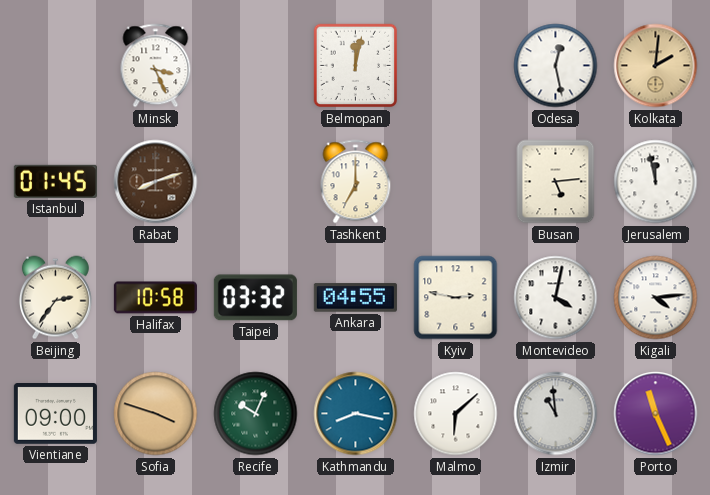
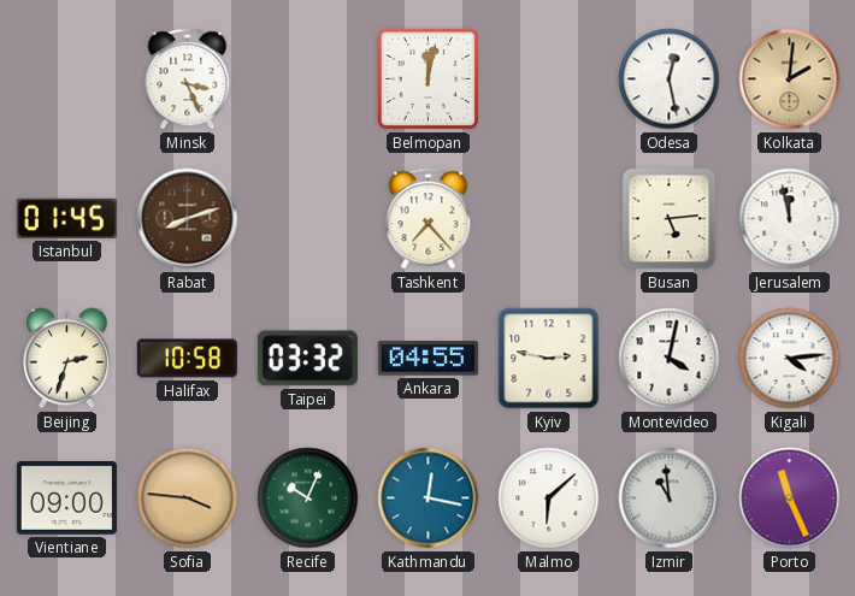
Tashkent: 7:00 -> 7:23 (429, 219)
Beijing: 2:36 -> 2:33 (66, 359)
Sofia: 3:48 -> 3:46 (188, 498)
Kathmandu: 8:17 -> 12:17 (429, 498)
